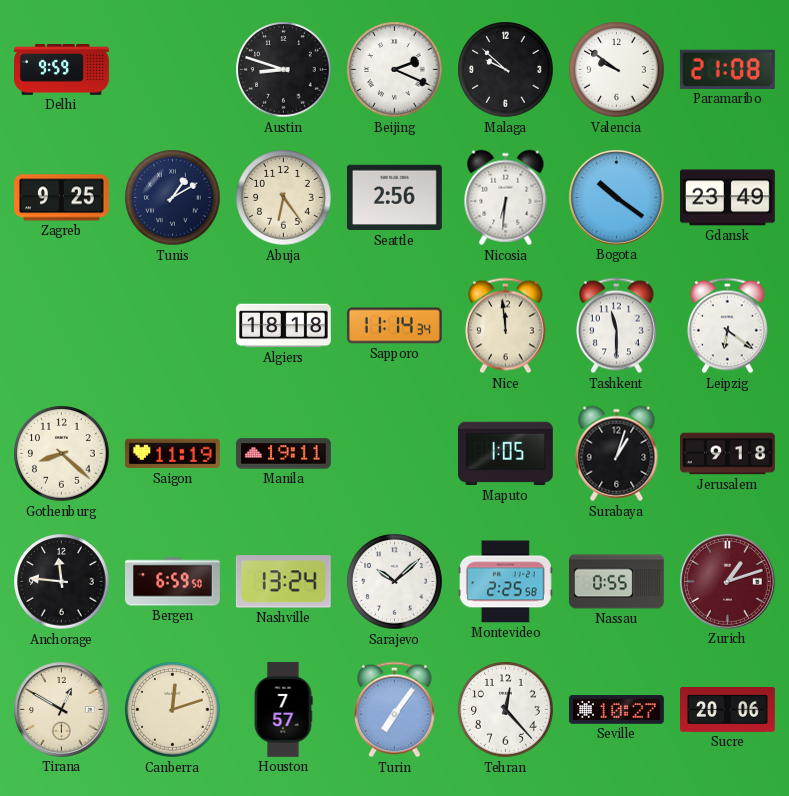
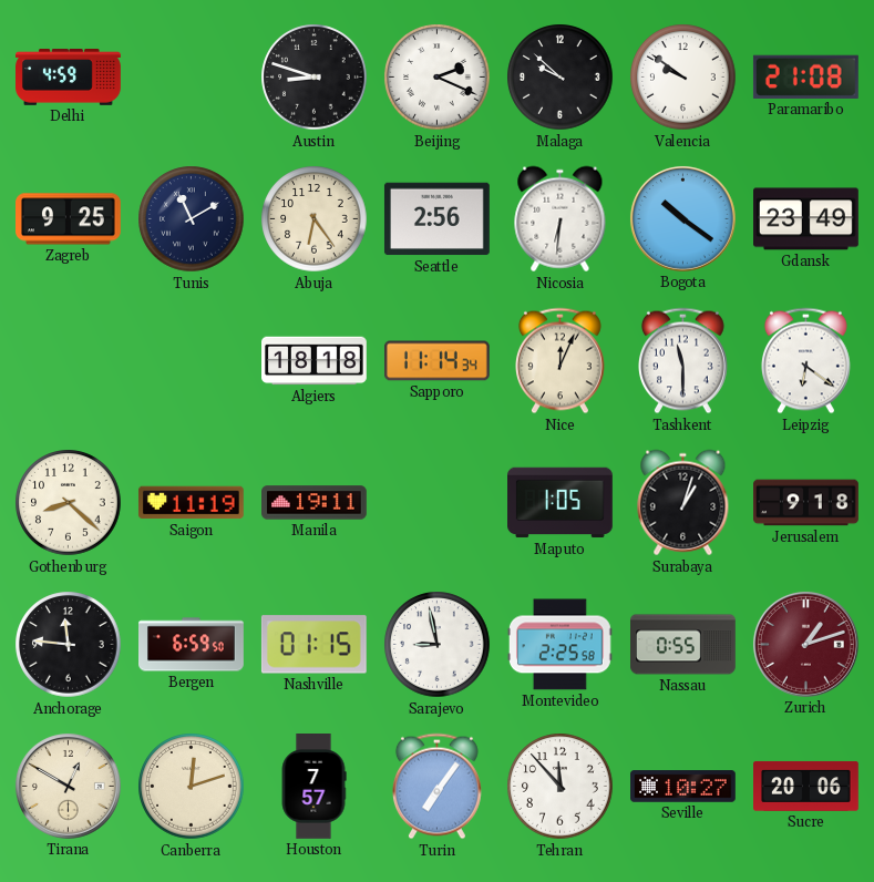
Delhi: 9:59 -> 4:59 (69, 78)
Tunis: 1:10 -> 11:10 (192, 219)
Nice: 11:59 -> 12:04 (559, 361)
Nashville: 13:24 -> 01:15 (313, 645)
Sarajevo: 10:08 -> 8:58 (438, 645)
Tehran: 12:23 -> 11:53 (561, 787)
